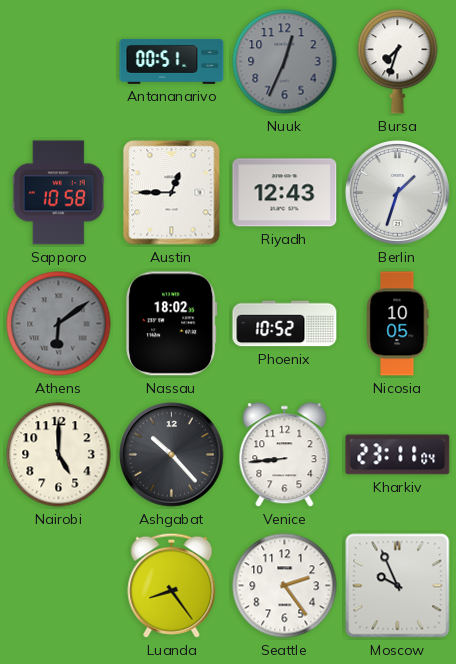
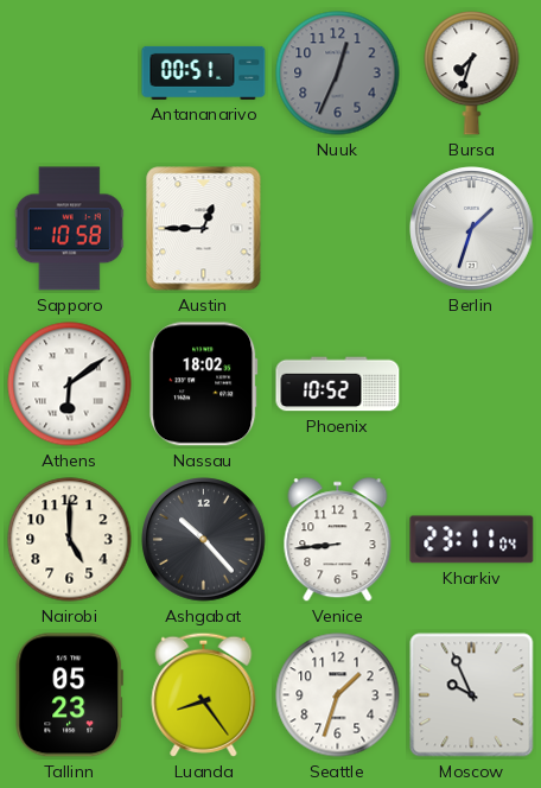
Riyadh: 12:43 -> none (285, 193)
Athens dial: grey -> white (70, 385)
Nicosia: 10:05 -> none (398, 324)
Tallinn: none -> 05:23 (69, 695)
Seattle: 2:24 -> 1:33 (338, 695)
